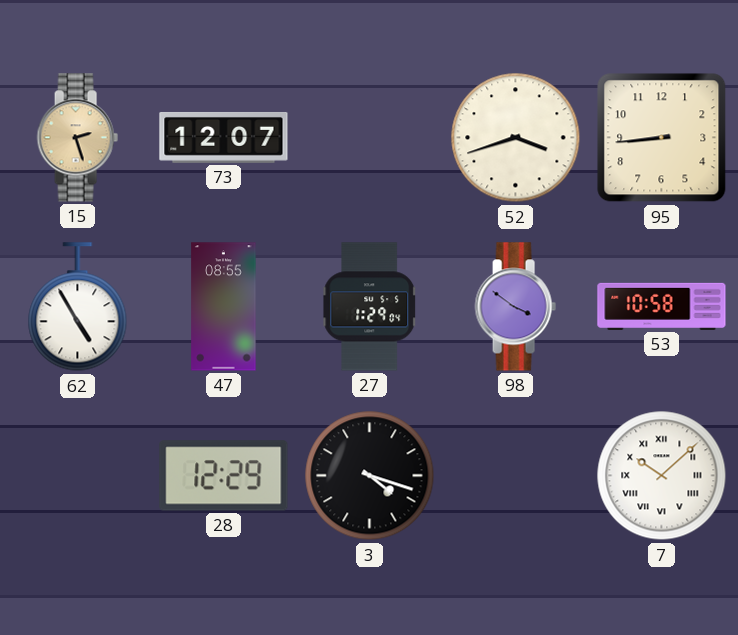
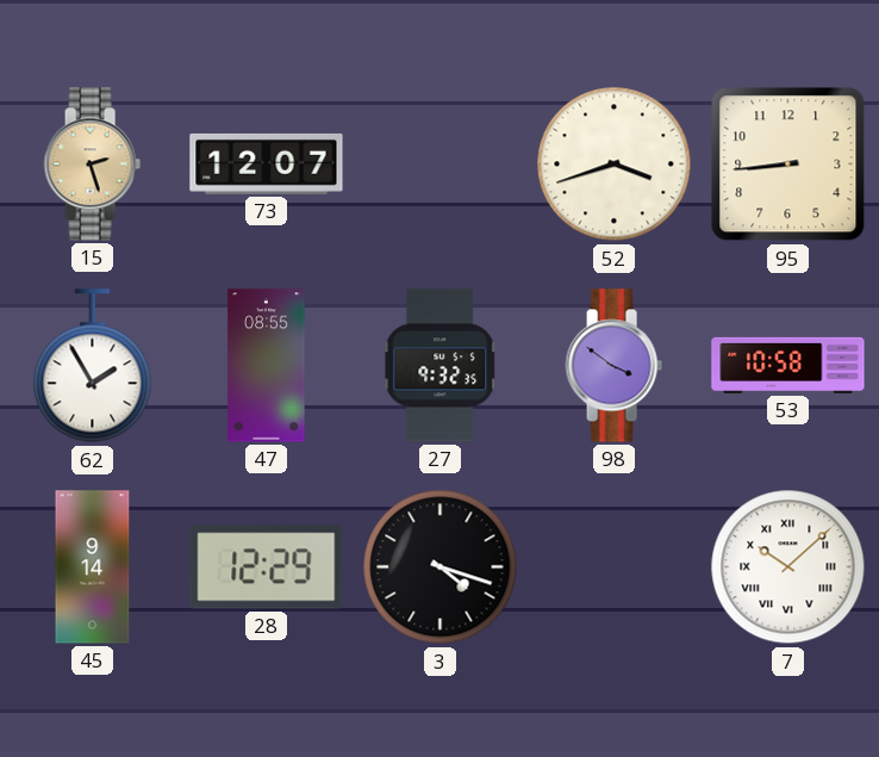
62: 4:55 -> 1:55 (93, 366)
27: 1:29 -> 9:32 (441, 366)
45: none -> 9:14 (93, 567)
